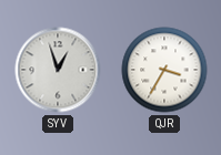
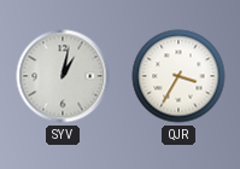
SYV: 12:57 -> 1:02 (63, 76)
